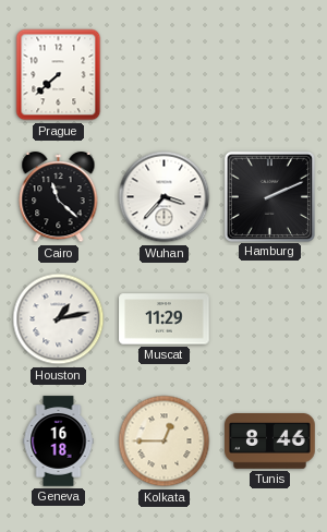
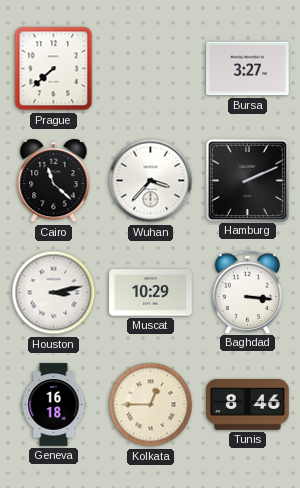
Bursa: none -> 3:27 (248, 69)
Houston: 1:13 -> 3:13 (54, 293)
Muscat: 11:29 -> 10:29 (151, 293)
Baghdad: none -> 3:16 (248, 292)
